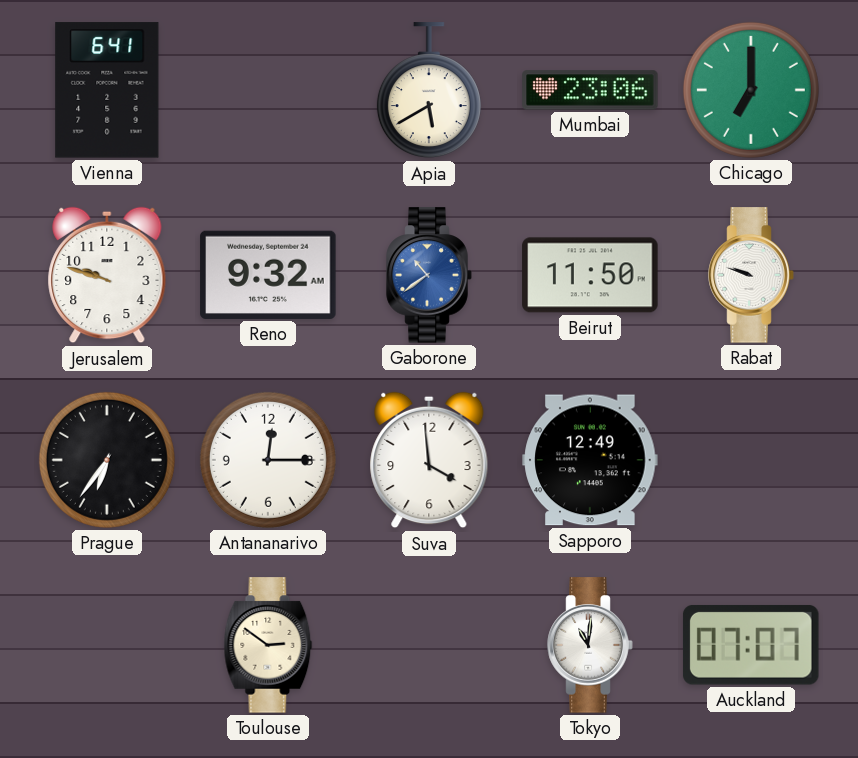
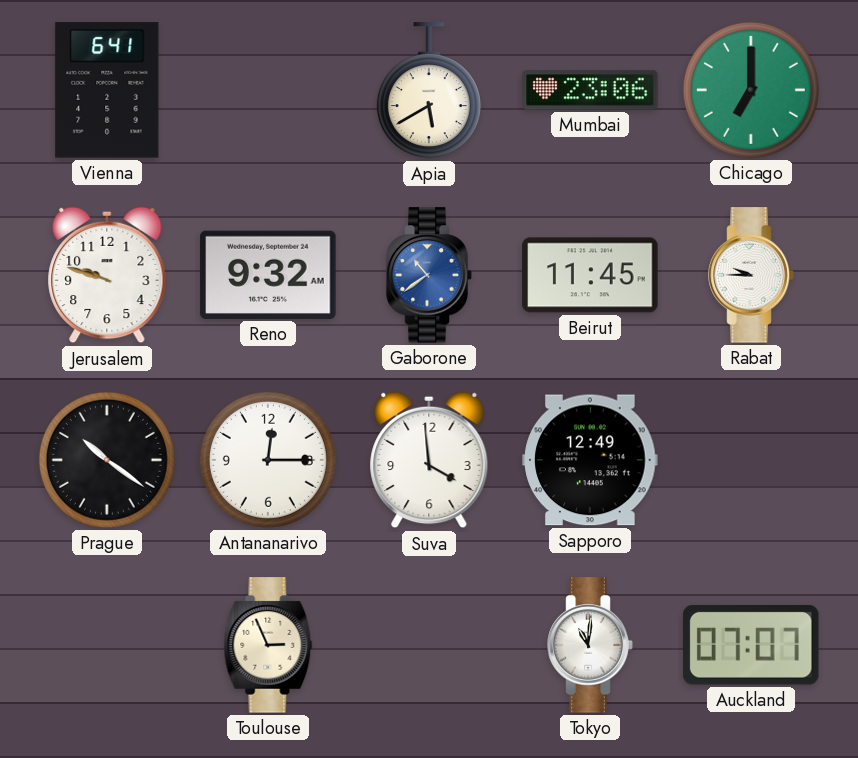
Beirut: 11:50 -> 11:45 (590, 275)
Rabat: 9:48 -> 9:45 (751, 275)
Prague: 6:36 -> 10:21 (107, 460)
Toulouse: 2:51 -> 2:56 (268, 645)
